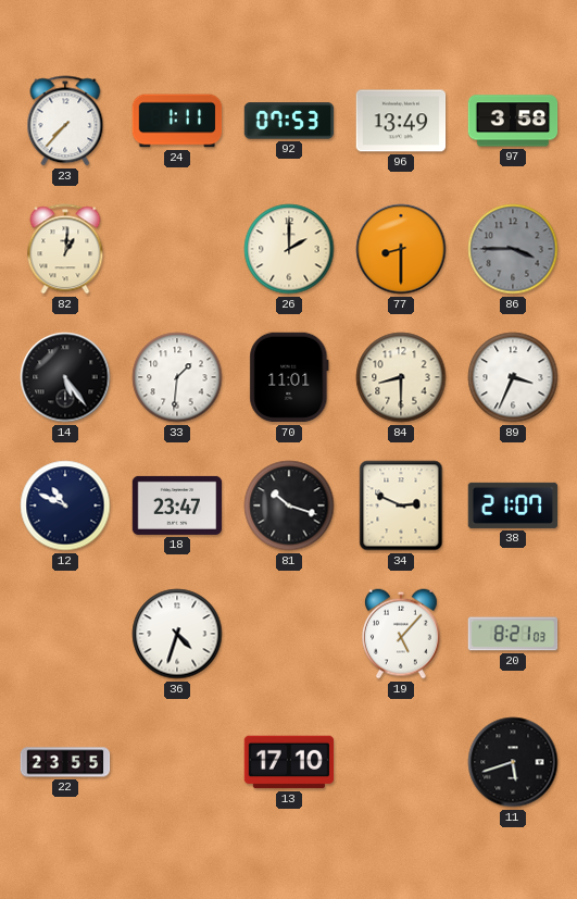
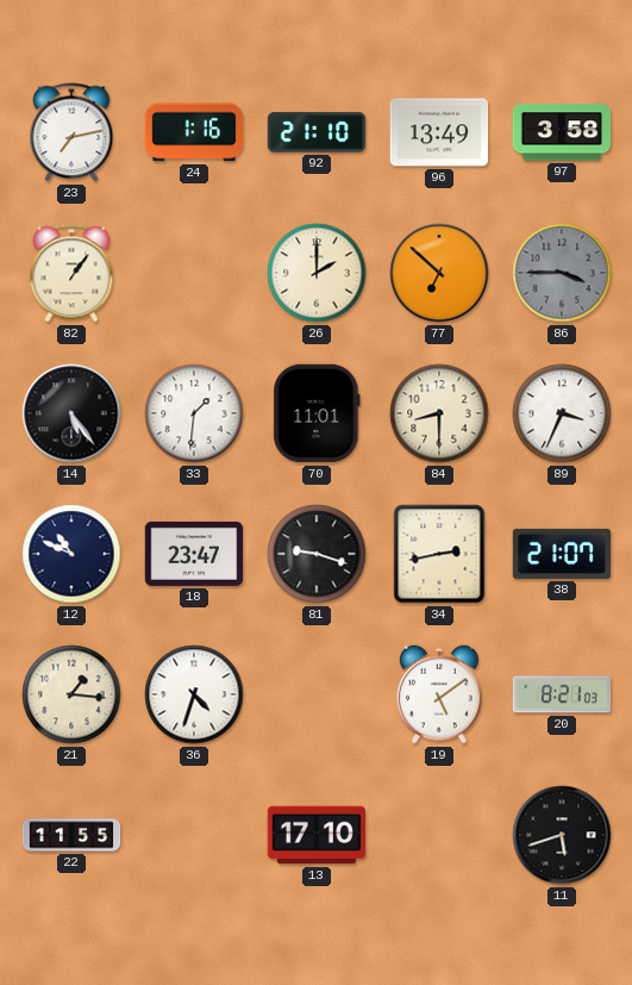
23: 7:37 -> 7:13 (71, 132)
24: 1:11 -> 1:16 (194, 132)
92: 07:53 -> 21:10 (317, 132)
82: 1:01 -> 1:06 (71, 273)
77: 8:30 -> 6:52 (439, 273)
81: 10:18 -> 9:18 (317, 554)
34: 2:49 -> 2:43 (439, 554)
21: none -> 1:16 (71, 694)
19: 5:07 -> 5:09 (439, 694)
22: 23:55 -> 11:55 (71, 835)
